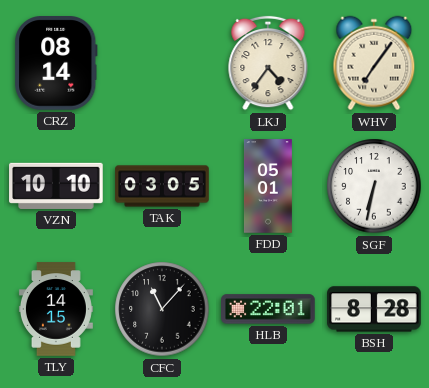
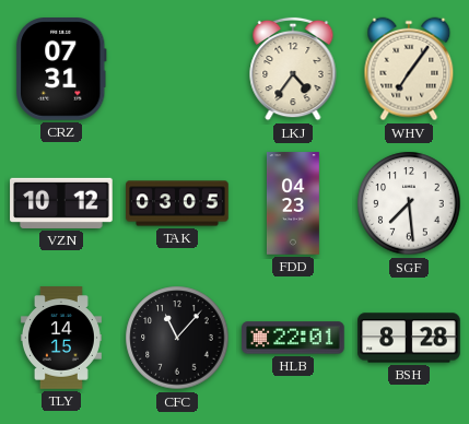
CRZ: 08:14 -> 07:31 (61, 70)
VZN: 10:10 -> 10:12 (61, 203)
FDD: 05:01 -> 04:23 (293, 203)
SGF: 6:32 -> 7:29 (409, 203)
